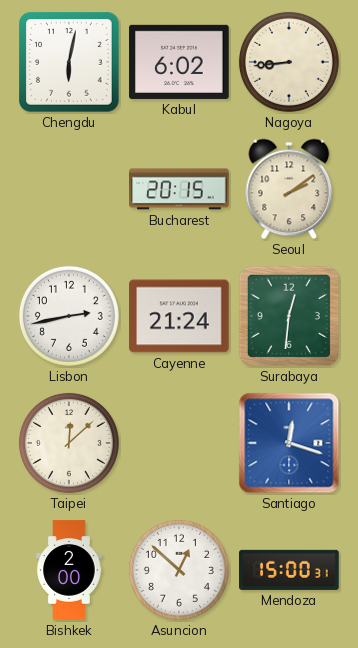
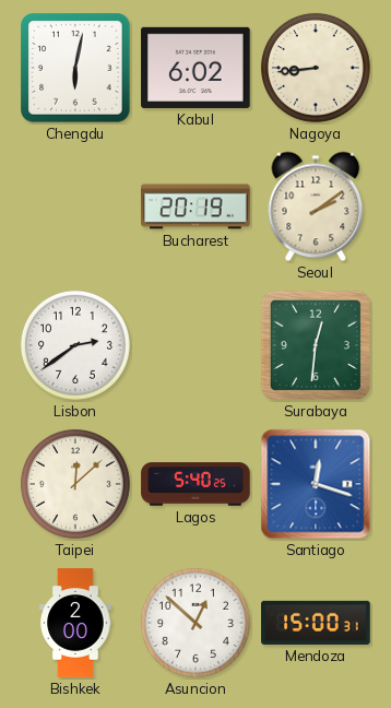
Bucharest: 20:15 -> 20:19 (195, 206)
Lisbon: 2:43 -> 2:39 (75, 345)
Cayenne: 21:24 -> none (179, 316)
Lagos: none -> 5:40 (195, 484)
